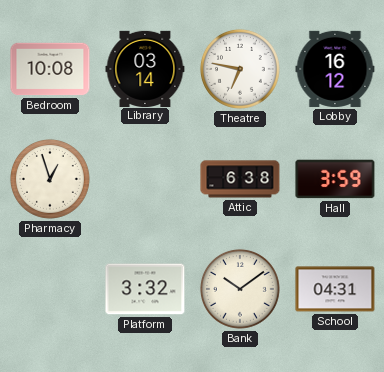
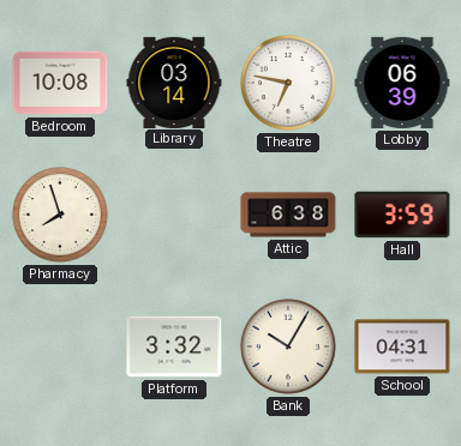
Lobby: 16:12 -> 06:39 (402, 83)
Pharmacy: 12:57 -> 7:57 (60, 215)
Bank: 10:09 -> 10:05 (288, 346)
